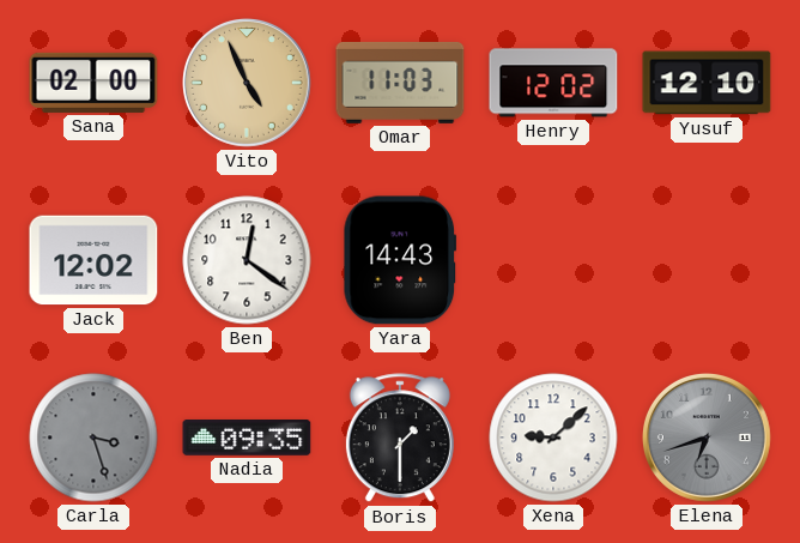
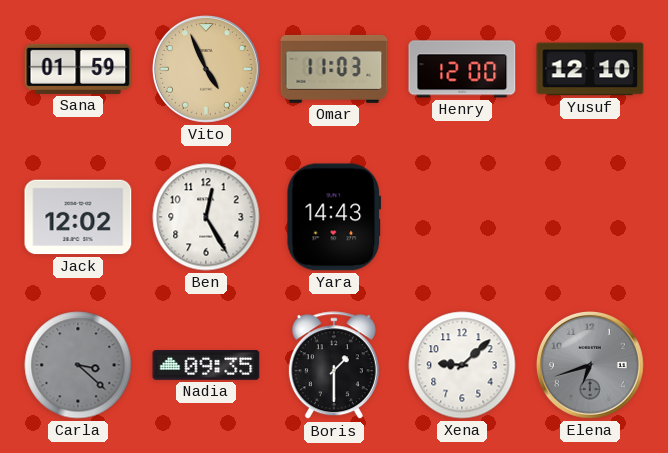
Sana: 02:00 -> 01:59 (78, 69)
Henry: 12:02 -> 12:00 (462, 69)
Ben: 12:21 -> 12:25 (206, 217)
Carla: 3:27 -> 3:22 (78, 365)
